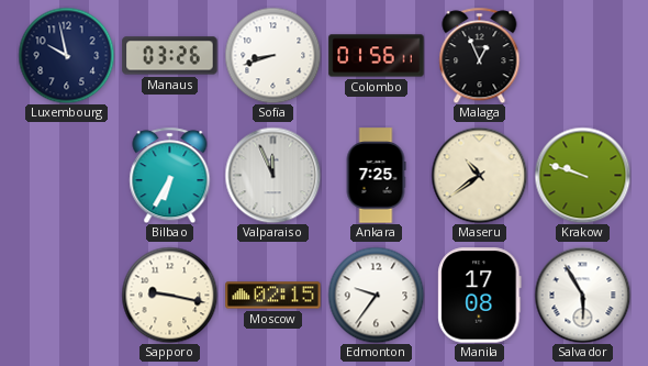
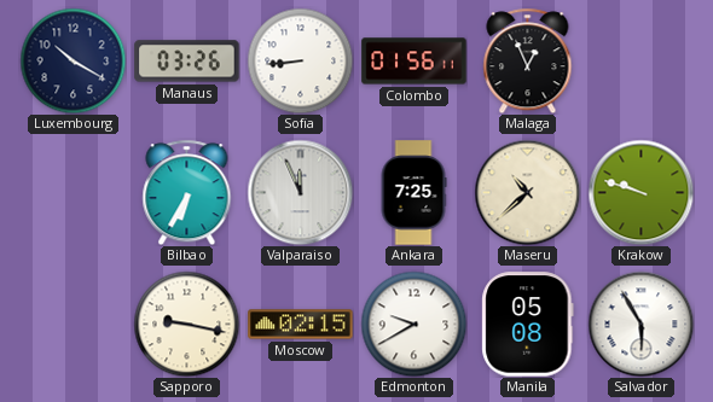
Luxembourg: 9:58 -> 10:20 (73, 60)
Sofia: 8:42 -> 8:44 (300, 60)
Maseru: 10:39 -> 10:38 (527, 192)
Edmonton: 9:36 -> 9:40 (413, 324)
Manila: 17:08 -> 05:08 (528, 325)
